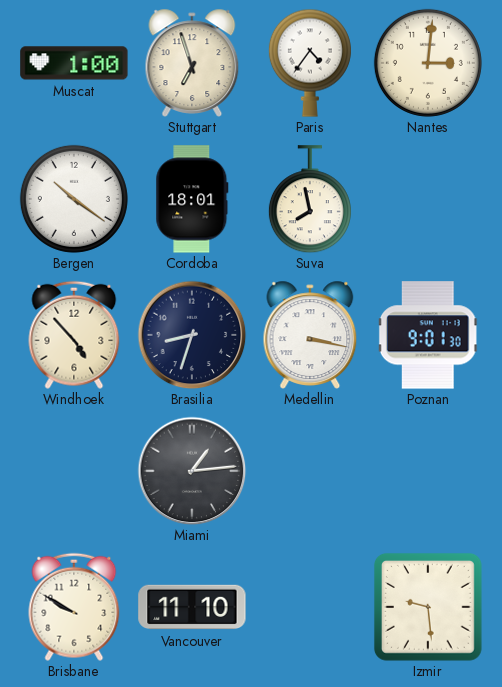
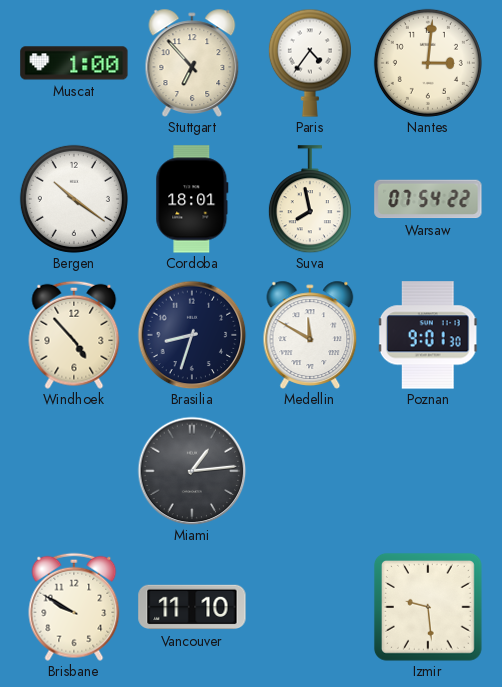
Stuttgart: 6:57 -> 6:53 (192, 63)
Warsaw: none -> 07:54 (428, 199)
Medellin: 3:17 -> 11:50 (310, 335)
